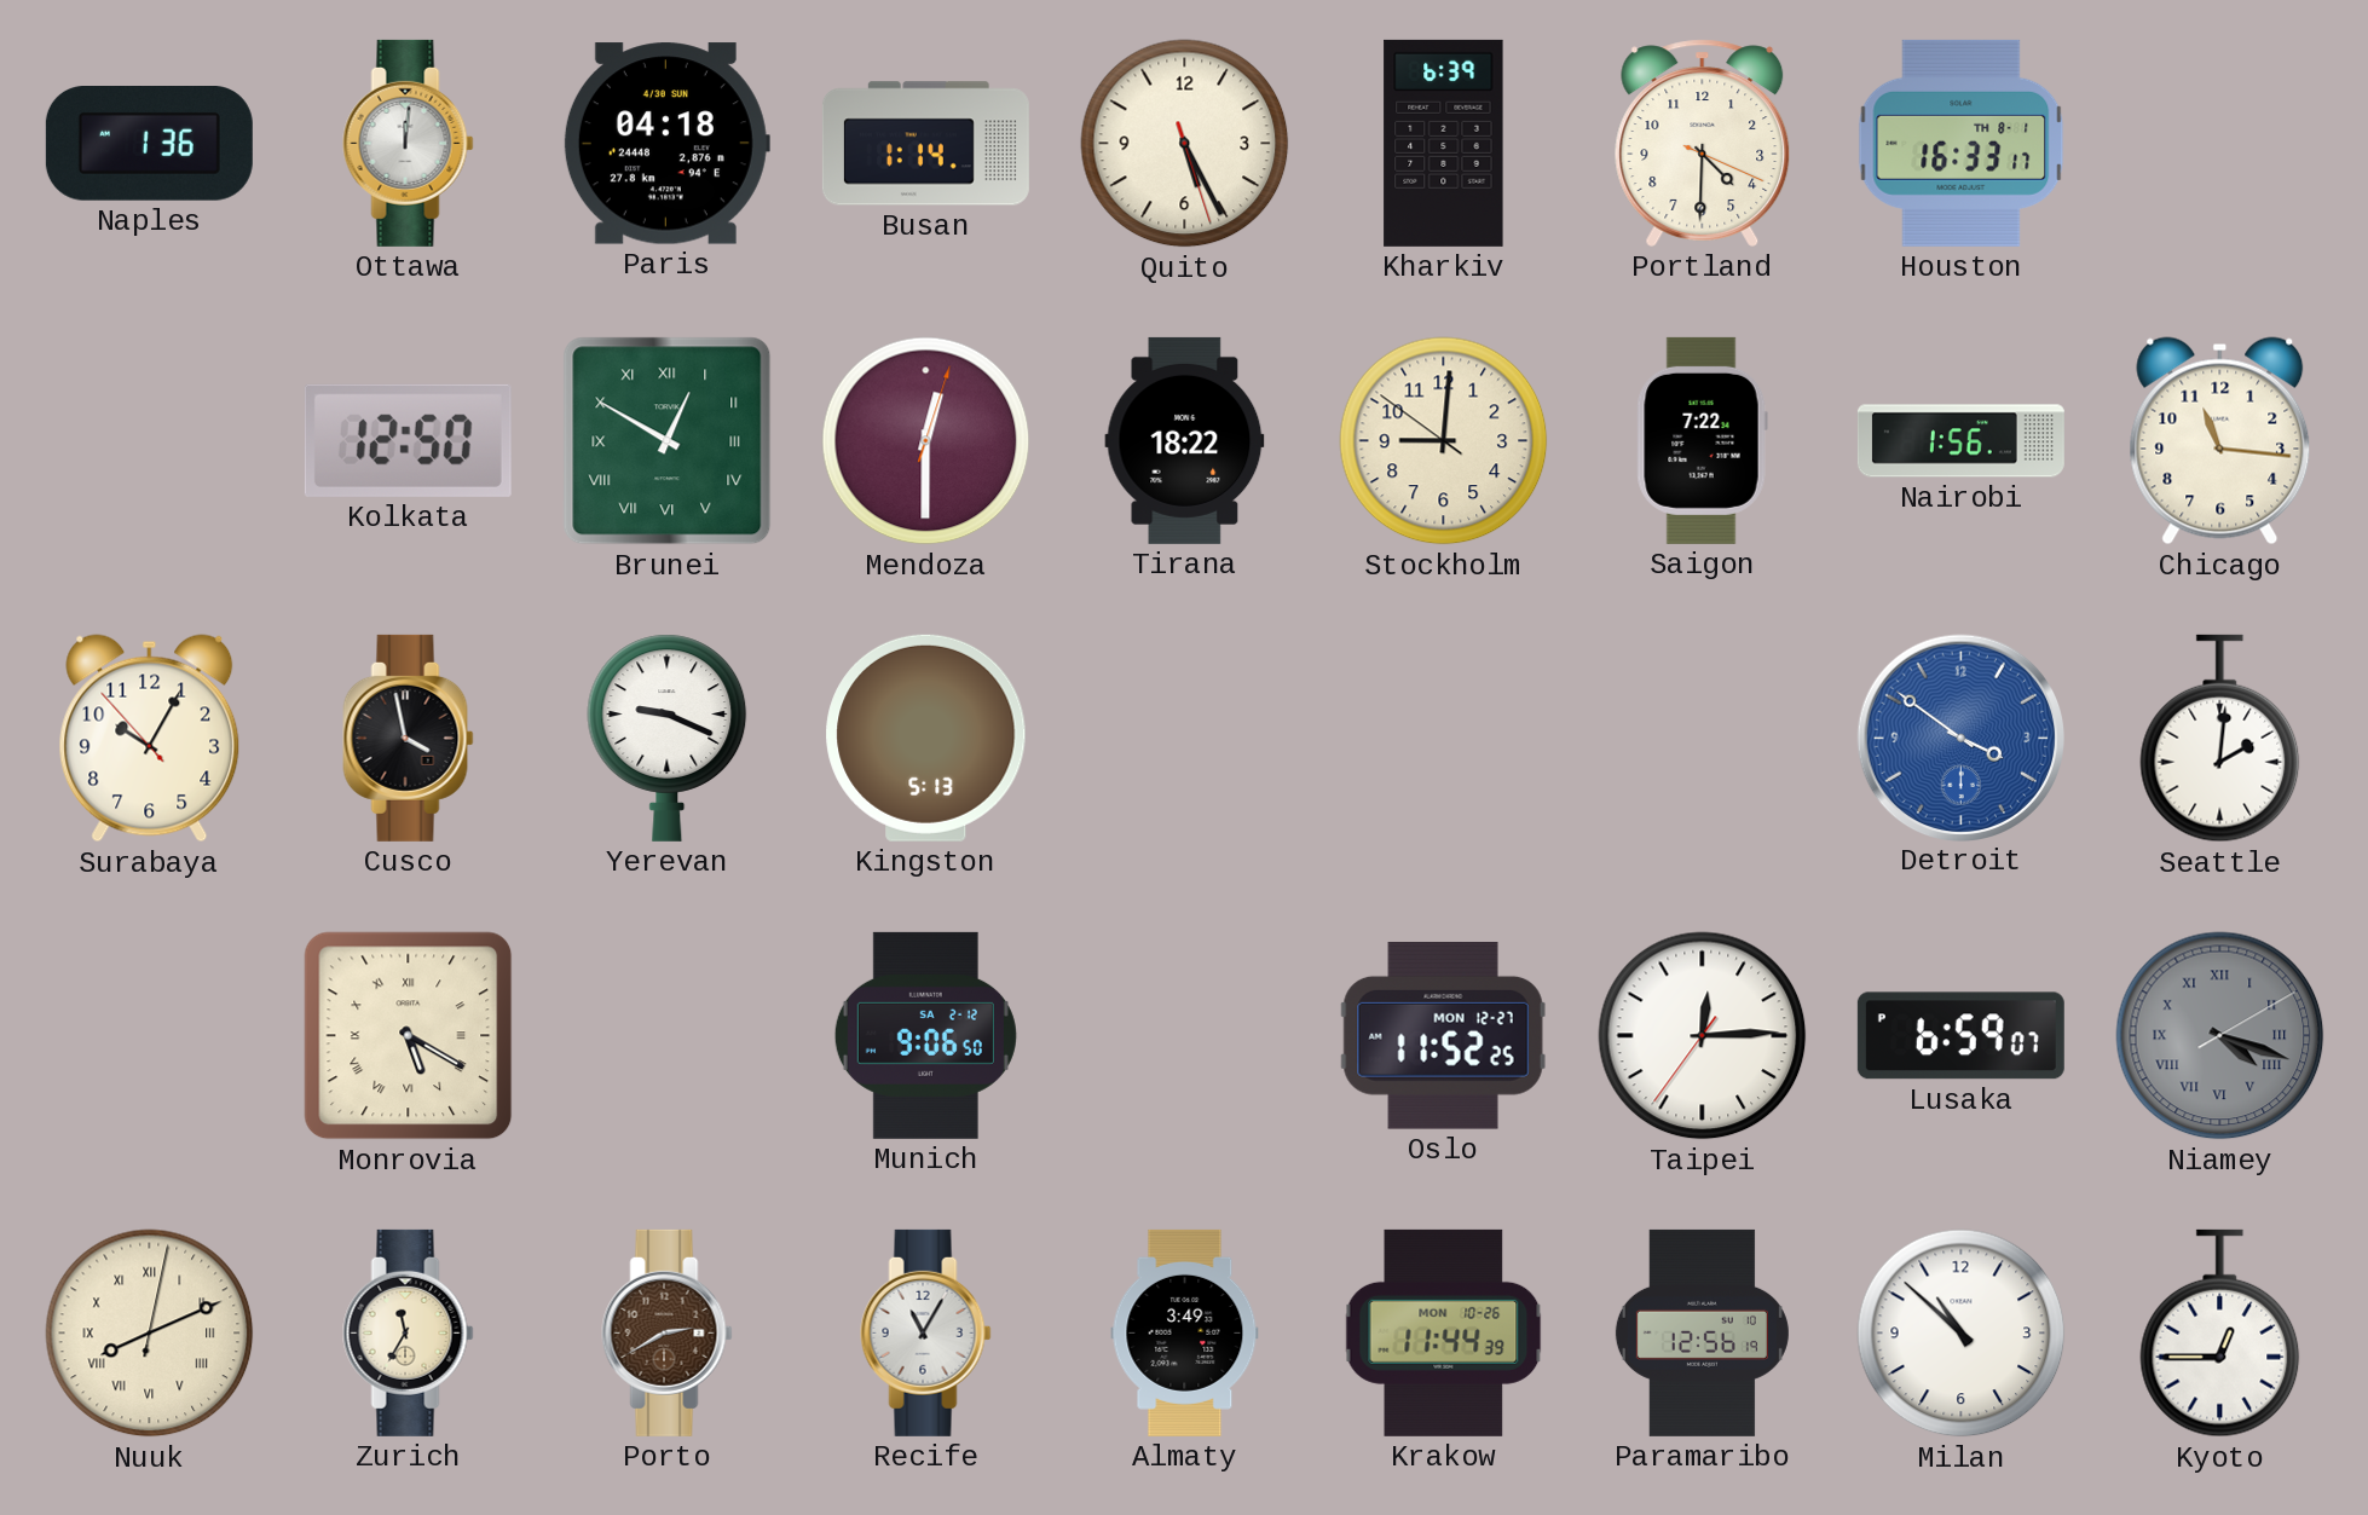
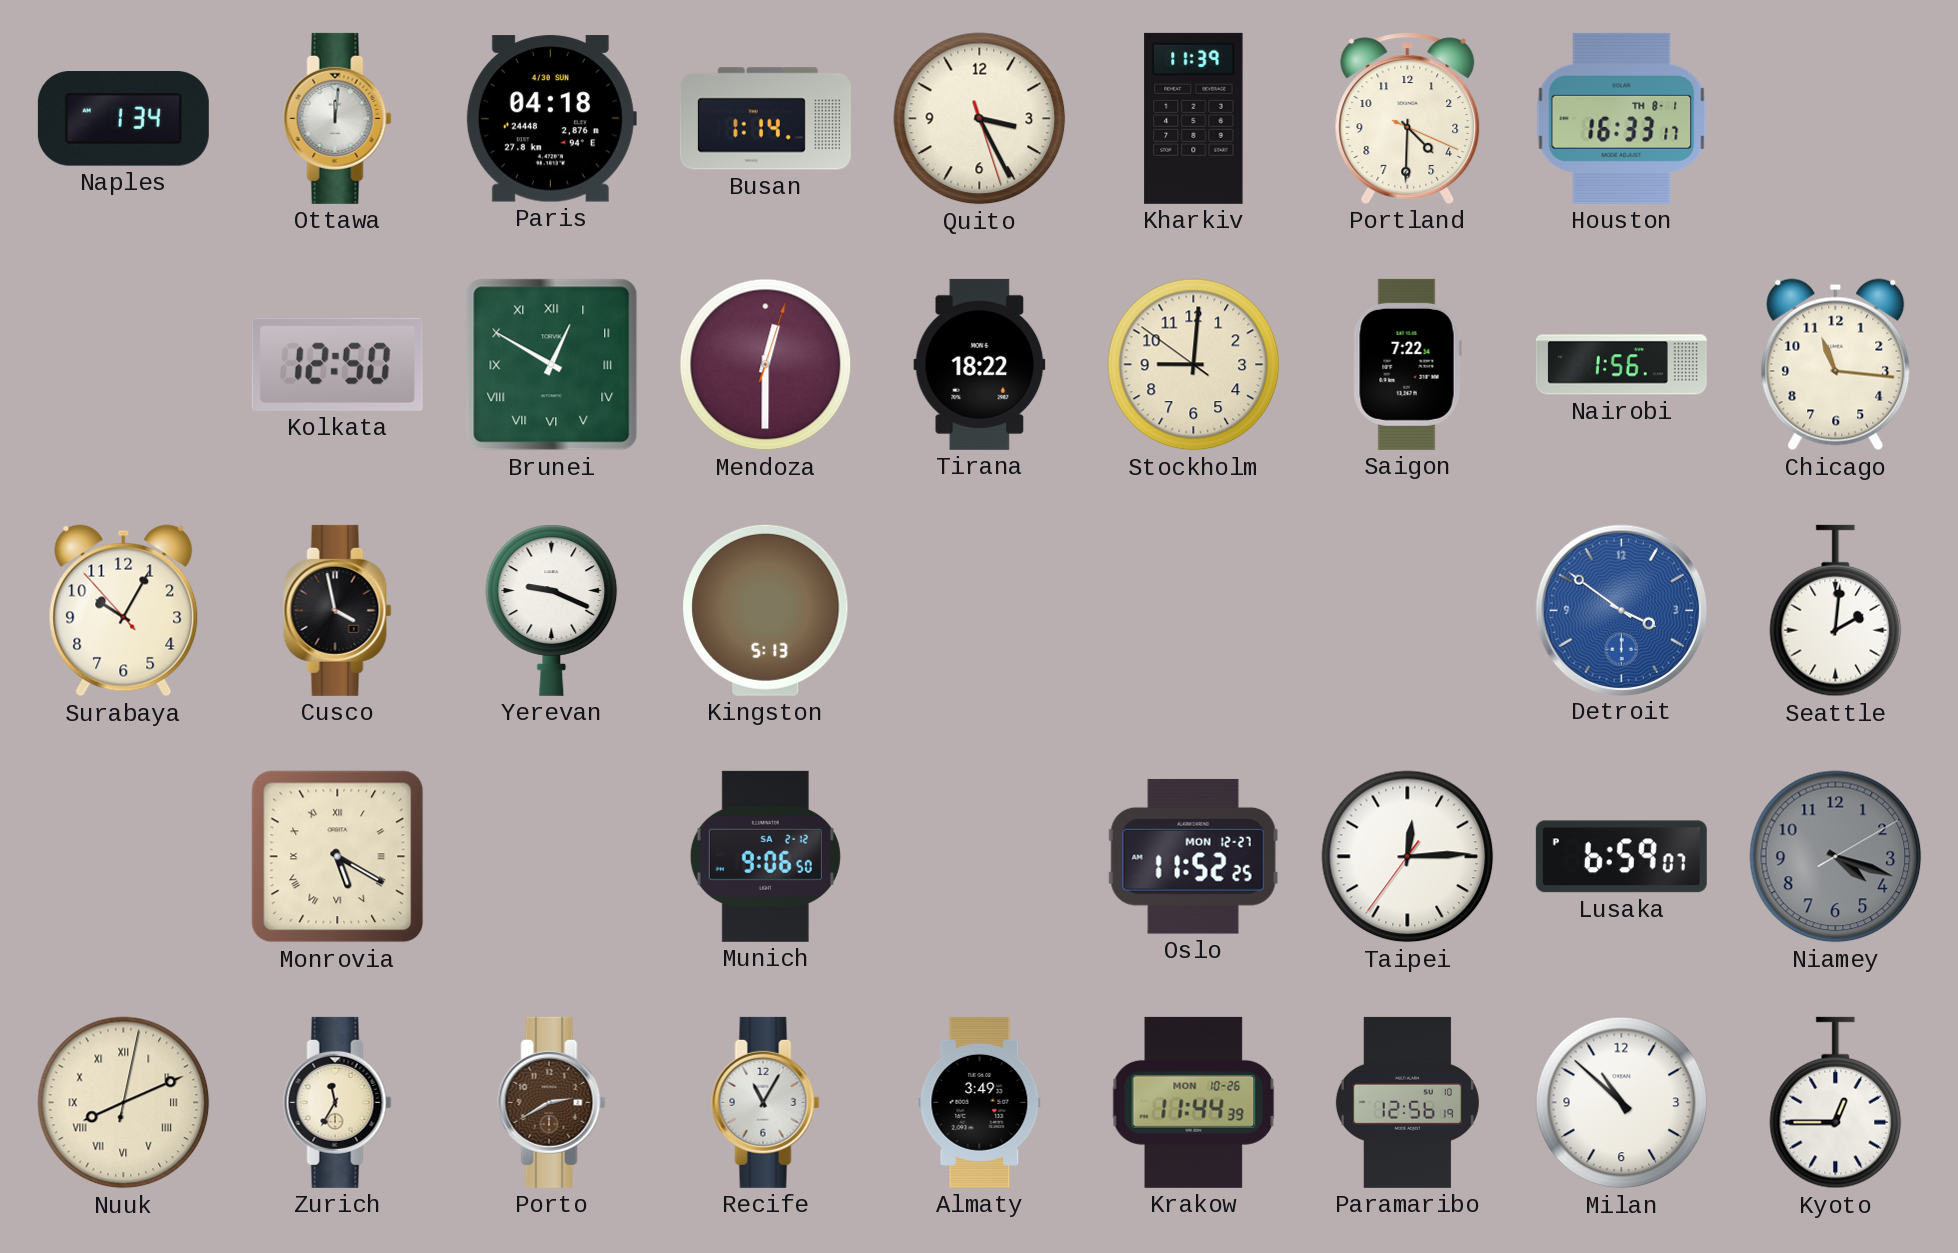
Naples: 1:36 -> 1:34 (123, 119)
Quito: 5:25 -> 3:25 (980, 119)
Kharkiv: 6:39 -> 11:39 (1194, 118)
Niamey numerals: Roman -> Arabic (1836, 857)
